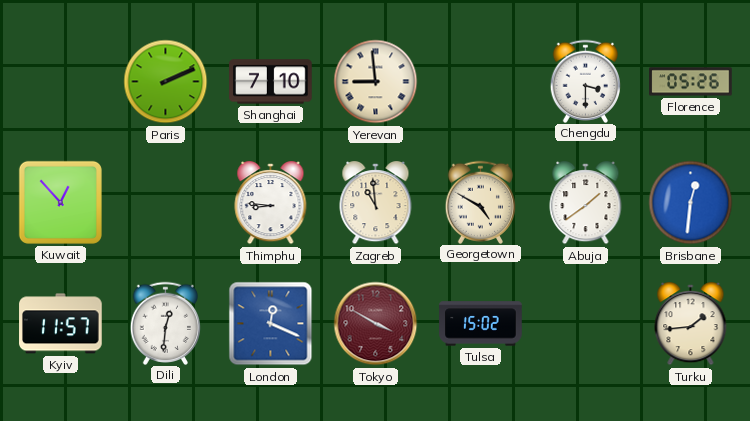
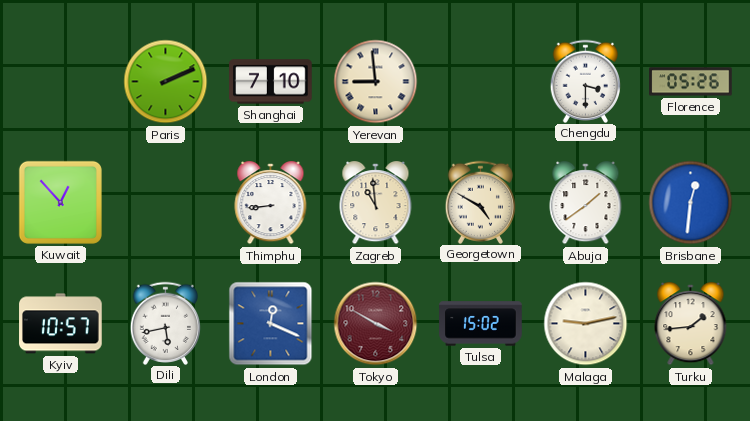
Thimphu: 8:46 -> 8:44 (271, 204)
Kyiv: 11:57 -> 10:57 (61, 324)
Dili: 12:31 -> 5:43 (166, 323)
Malaga: none -> 9:13 (586, 324)
